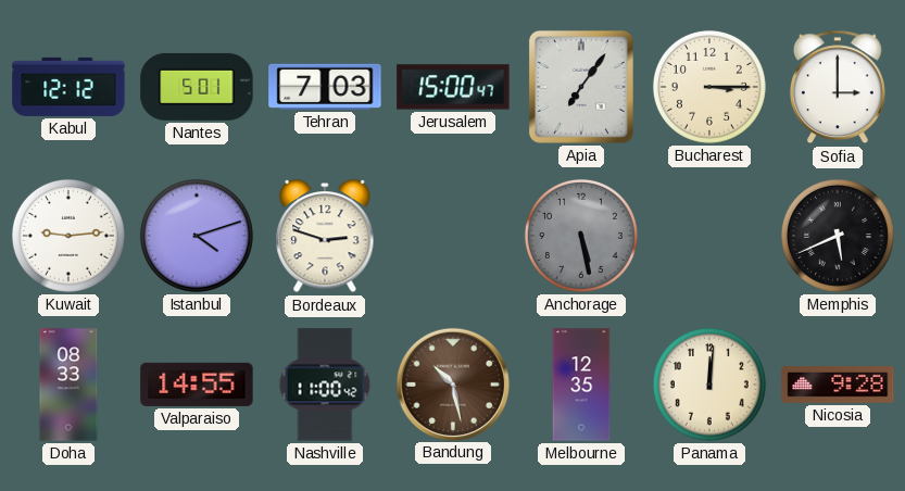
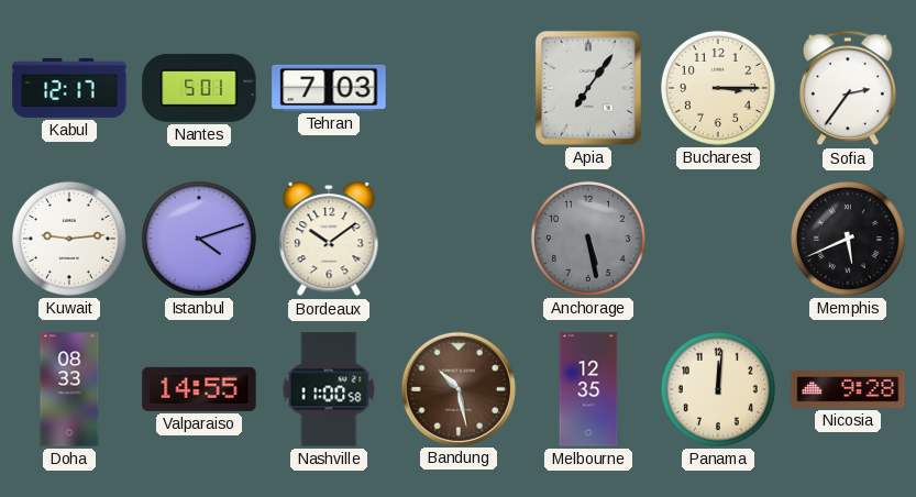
Kabul: 12:12 -> 12:17 (69, 88)
Jerusalem: 15:00 -> none (453, 87)
Sofia: 3:00 -> 2:36 (848, 88)
Bordeaux: 2:48 -> 10:09 (329, 240)
Nashville: 11:00:42 -> 11:00:58 (329, 389)
